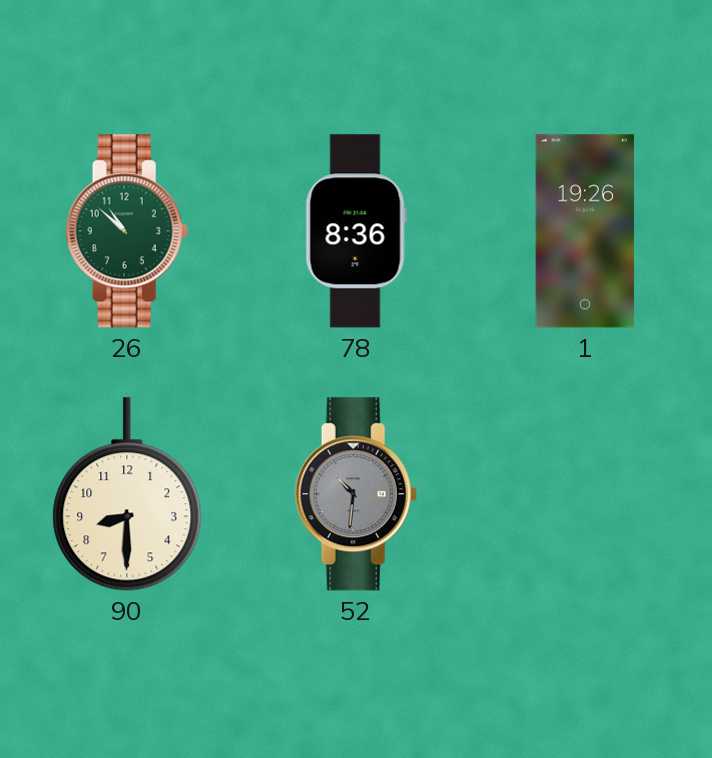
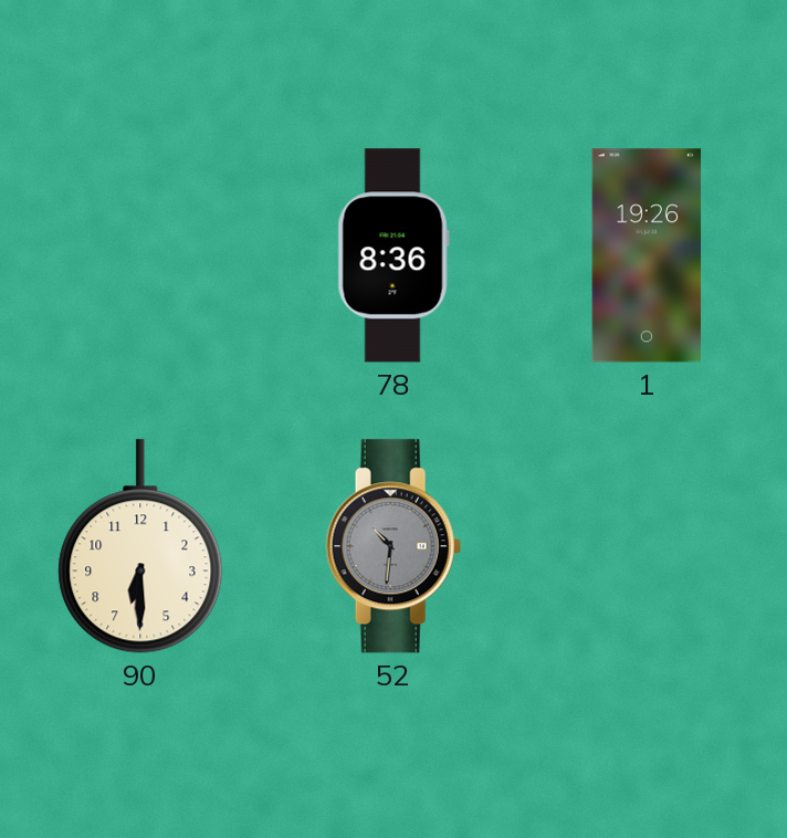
26: 10:52 -> none (127, 231)
90: 8:30 -> 6:30 (140, 546)
